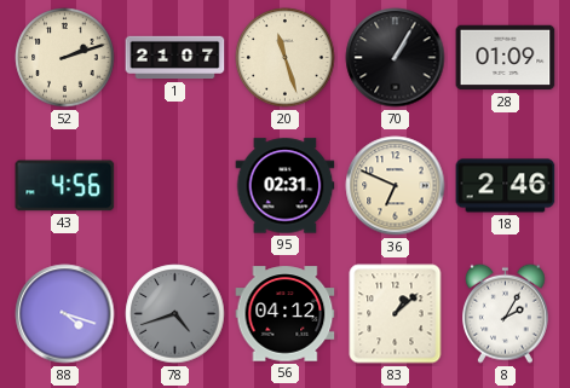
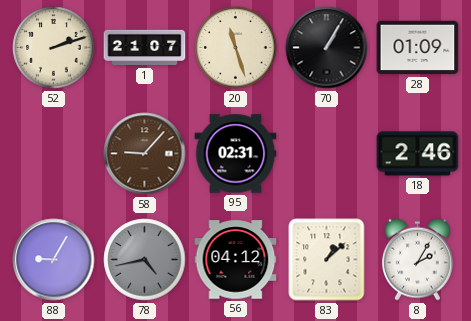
43: 4:56 -> none (65, 186)
58: none -> 9:07 (145, 154)
36: 6:49 -> none (396, 186)
88: 4:18 -> 9:05 (54, 260)
78: 4:42 -> 4:43 (145, 260)
